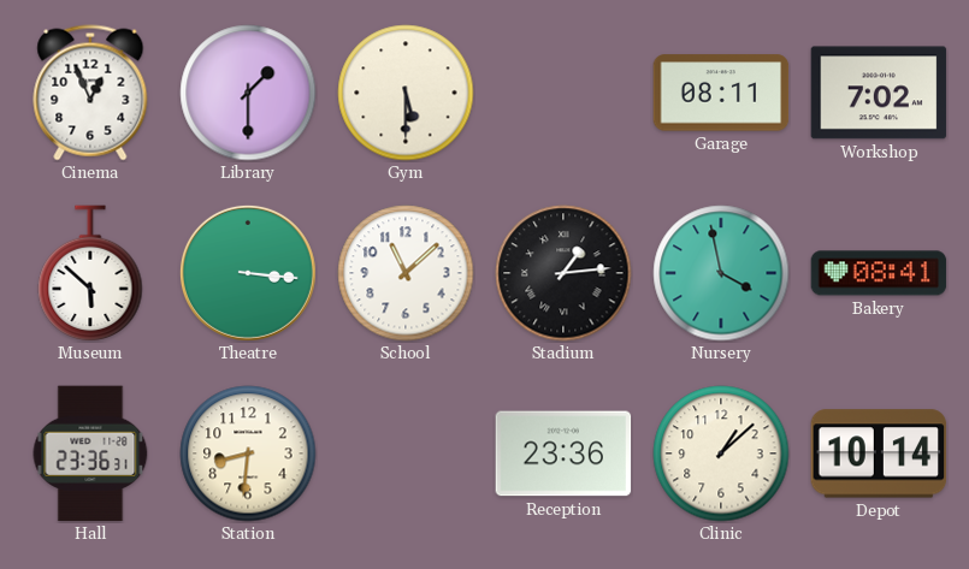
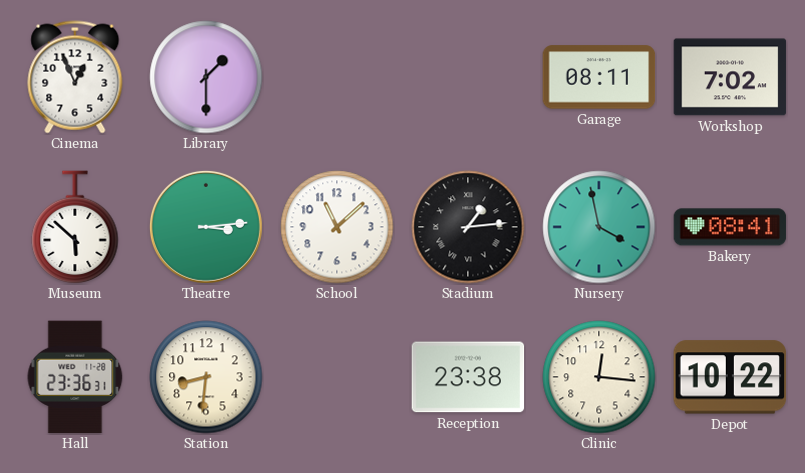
Gym: 5:30 -> none (406, 93)
Theatre: 3:16 -> 3:14 (206, 227)
Reception: 23:36 -> 23:38 (468, 377)
Clinic: 1:08 -> 12:16 (599, 377)
Depot: 10:14 -> 10:22 (730, 377)
